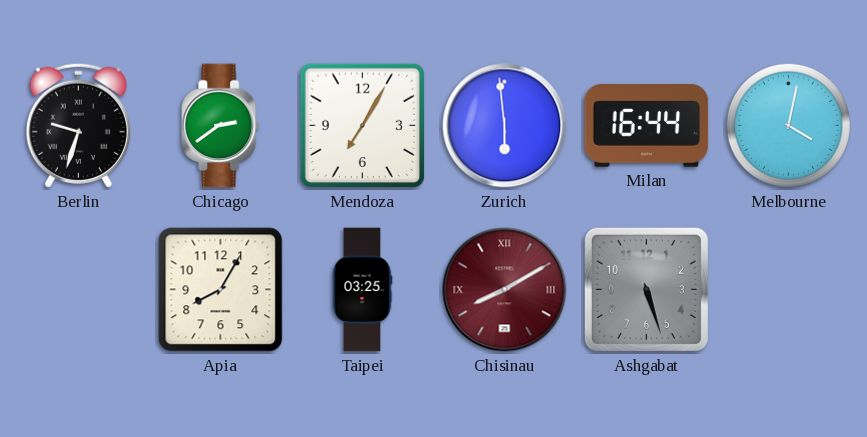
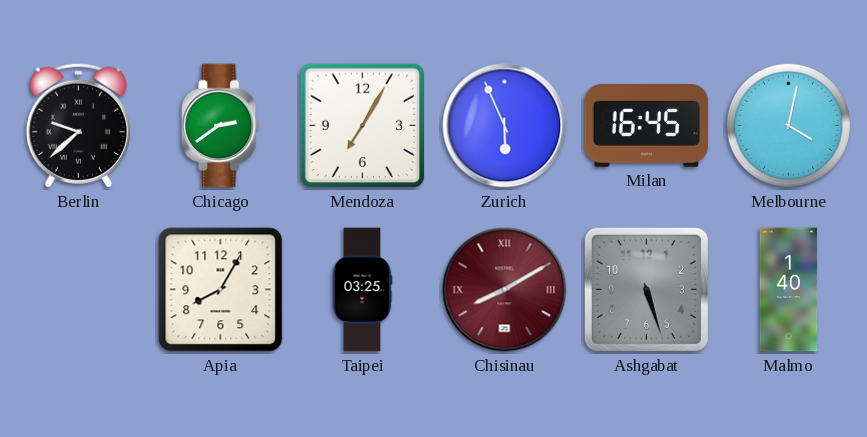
Berlin: 9:33 -> 9:38 (78, 125)
Zurich: 5:59 -> 5:56 (505, 126)
Milan: 16:44 -> 16:45 (647, 125)
Malmo: none -> 1:40 (789, 290)
